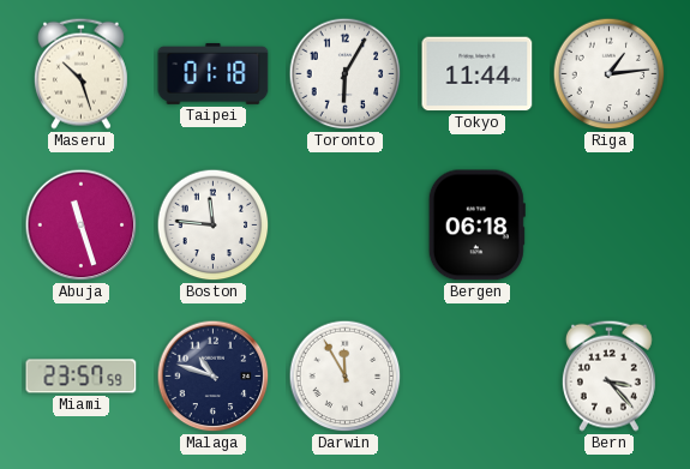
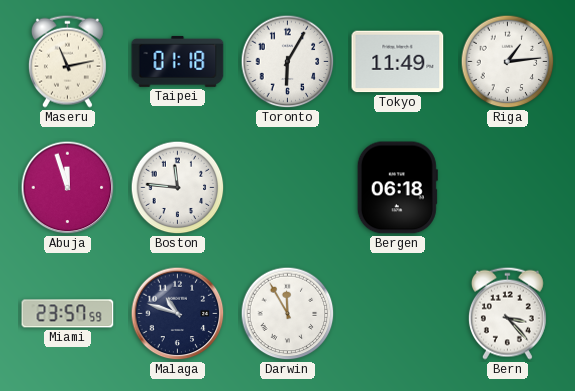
Maseru: 10:27 -> 11:13 (67, 61)
Tokyo: 11:44 -> 11:49 (398, 62)
Abuja: 11:27 -> 11:57 (68, 188)
